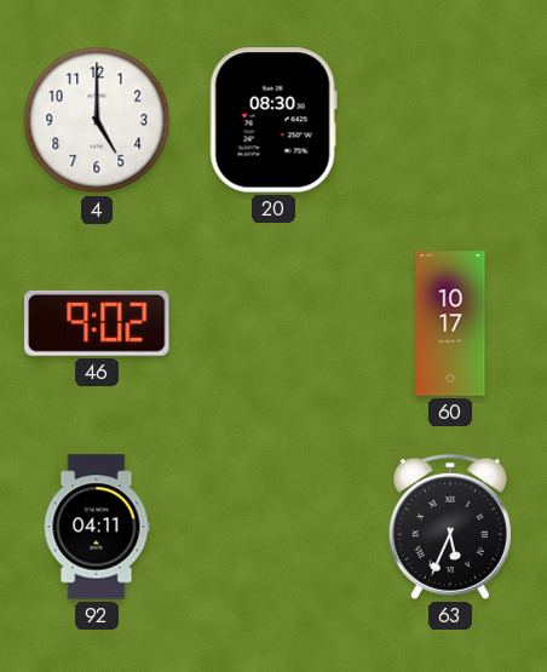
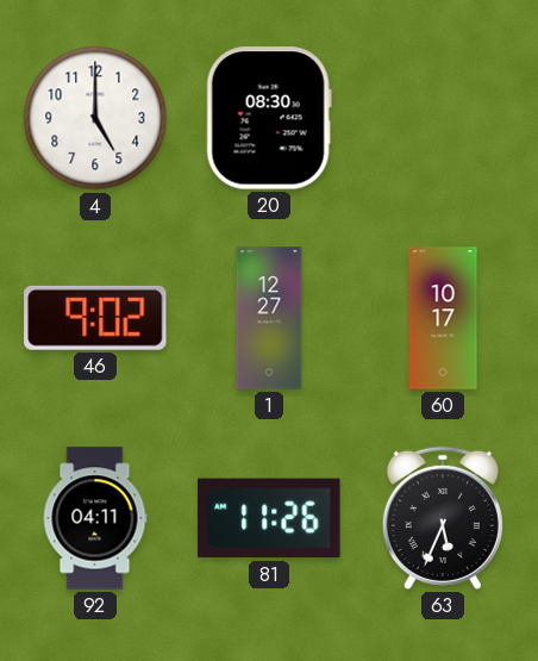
1: none -> 12:27 (269, 318)
81: none -> 11:26 (269, 518)
